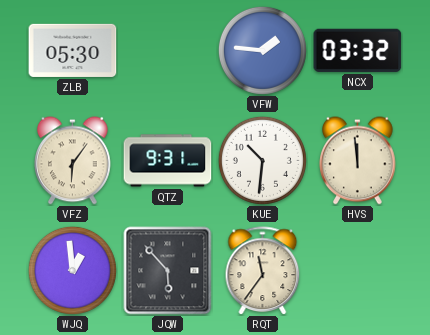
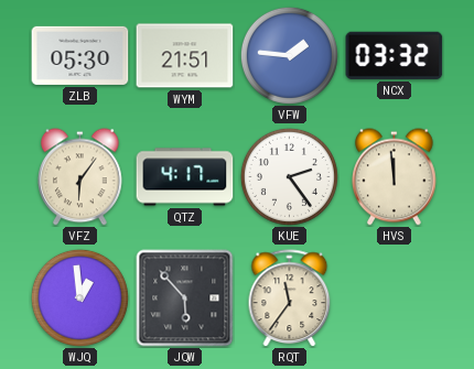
WYM: none -> 21:51 (185, 56)
QTZ: 9:31 -> 4:17 (185, 177)
KUE: 10:31 -> 2:24 (289, 176)
